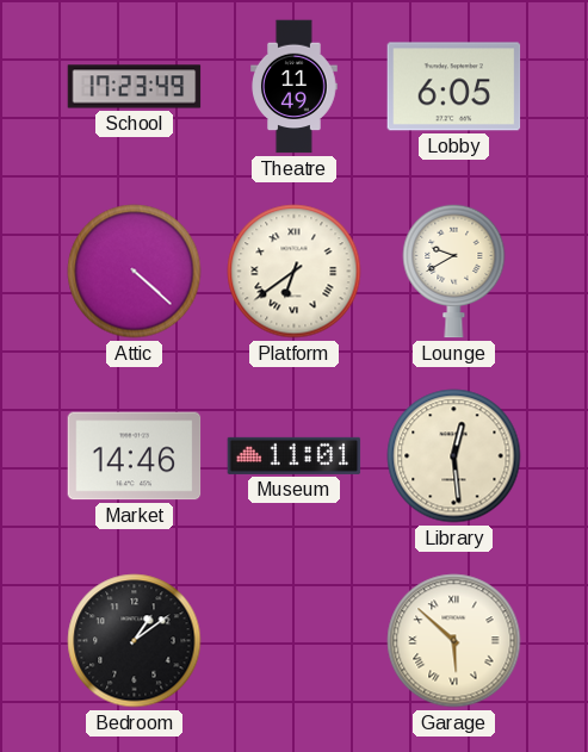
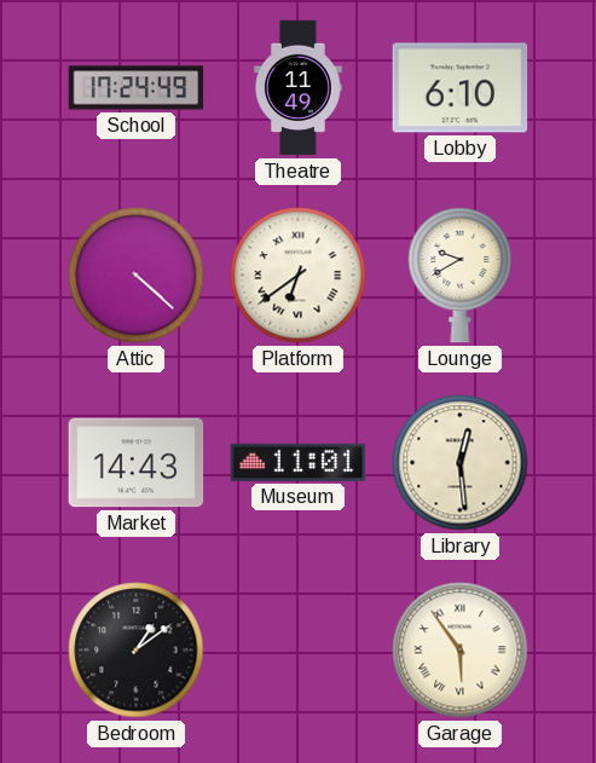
School: 17:23 -> 17:24 (137, 88)
Lobby: 6:05 -> 6:10 (461, 88)
Market: 14:46 -> 14:43 (137, 463)
Garage: 5:52 -> 5:54 (461, 651)
